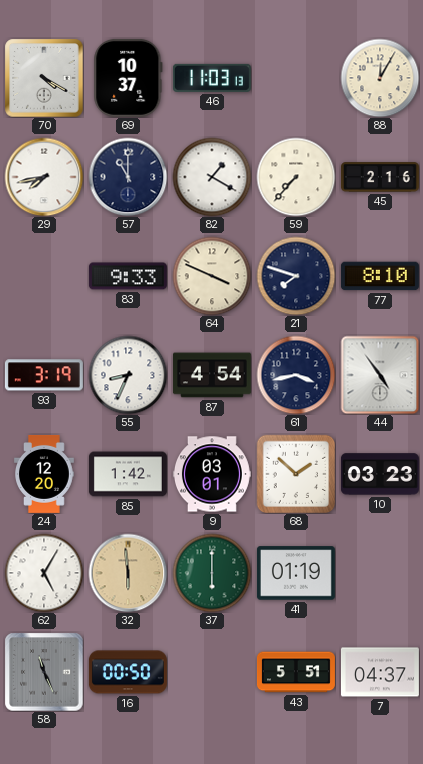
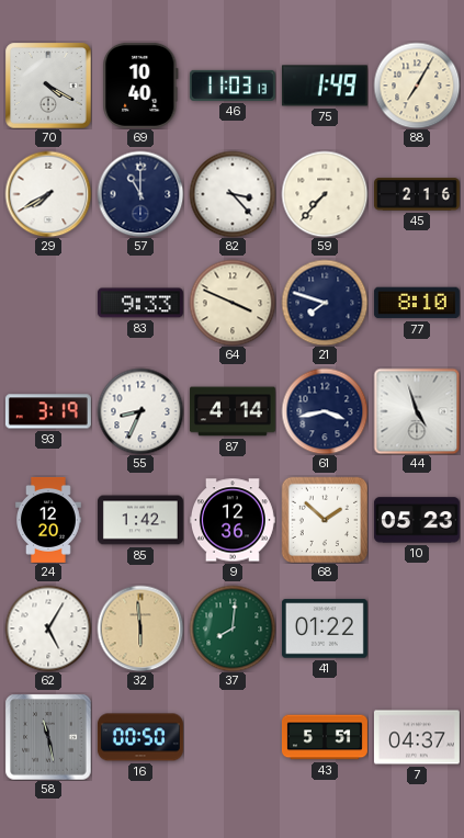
69: 10:37 -> 10:40 (140, 86)
75: none -> 1:49 (325, 86)
88: 12:05 -> 7:05 (417, 86)
29: 7:43 -> 7:40 (48, 194)
82: 1:20 -> 3:23 (233, 194)
87: 4:54 -> 4:14 (233, 411)
44: 4:54 -> 4:57 (417, 411)
9: 03:01 -> 12:36 (233, 520)
10: 03:23 -> 05:23 (417, 520)
37: 6:00 -> 8:01 (233, 628)
41: 01:19 -> 01:22 (325, 628)
58: 11:26 -> 11:28 (48, 737)
